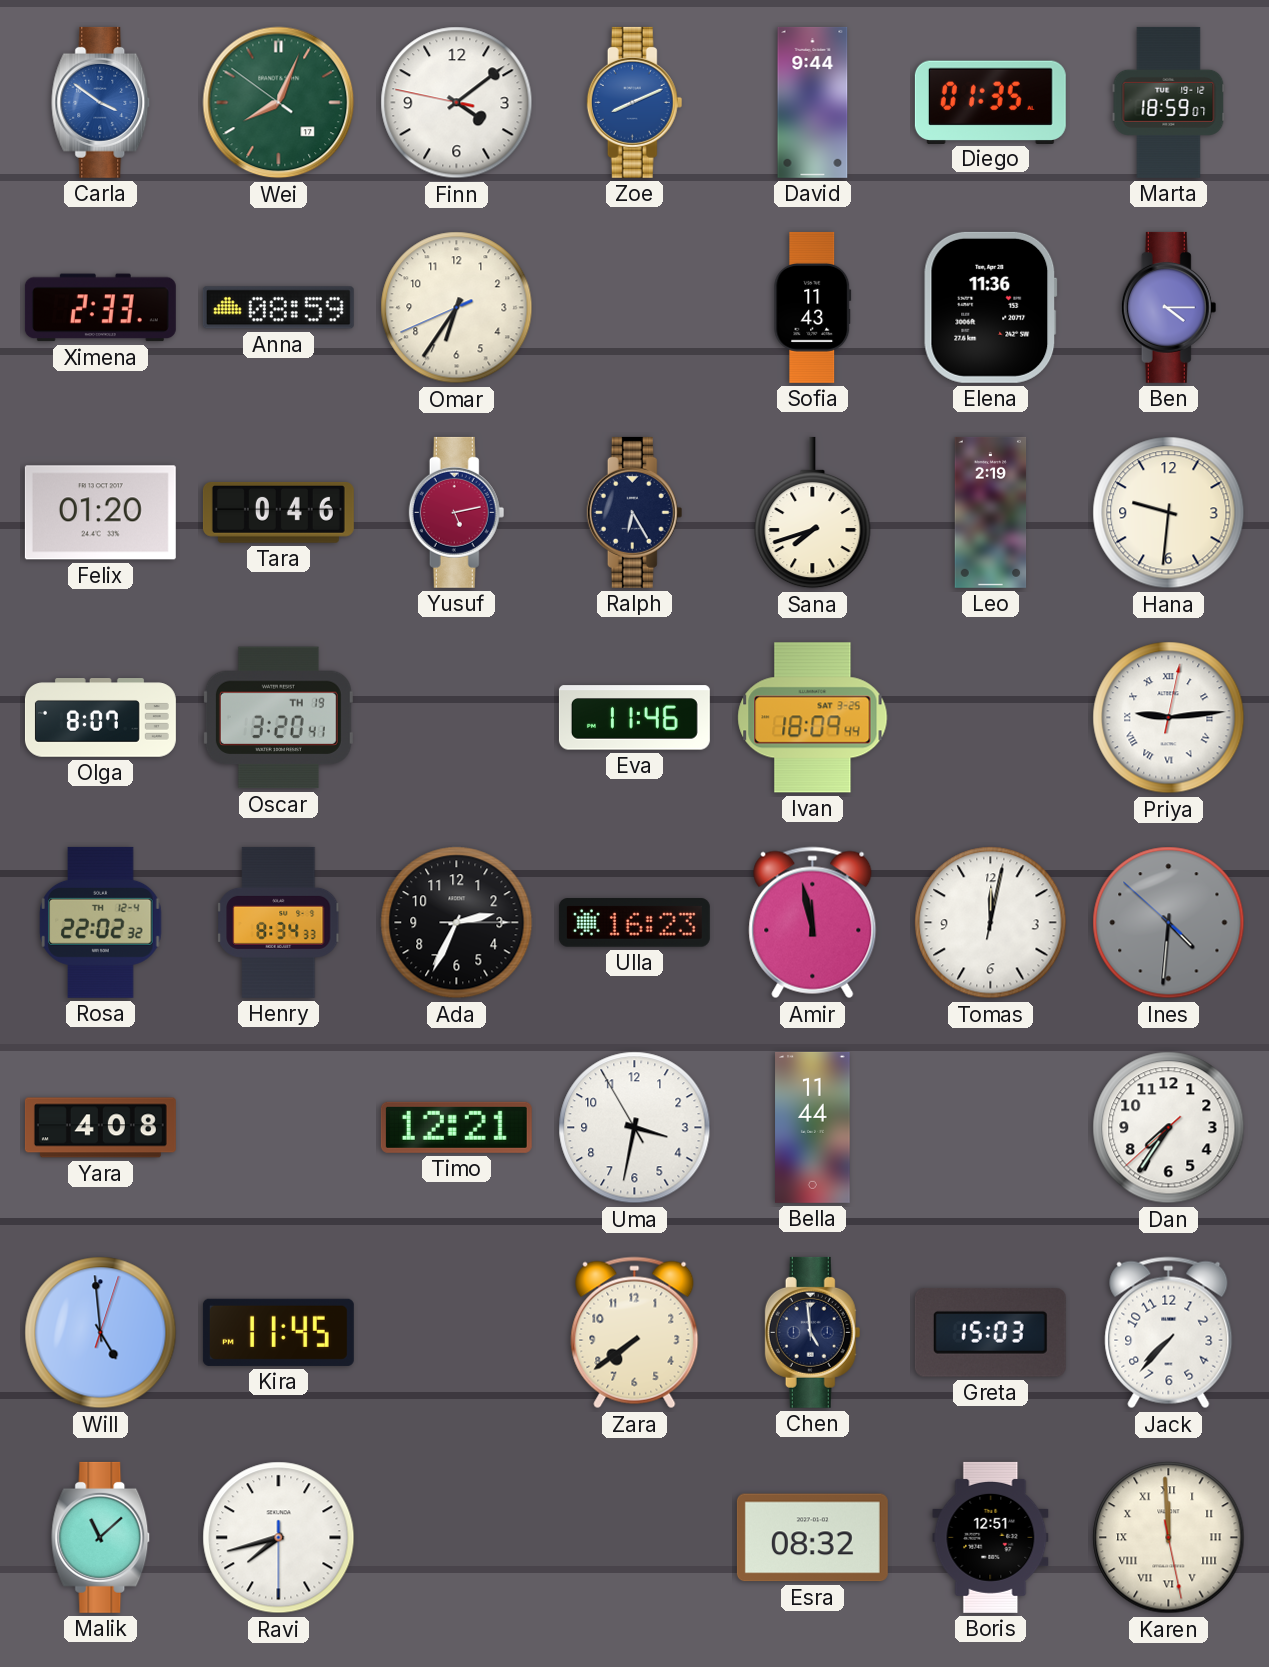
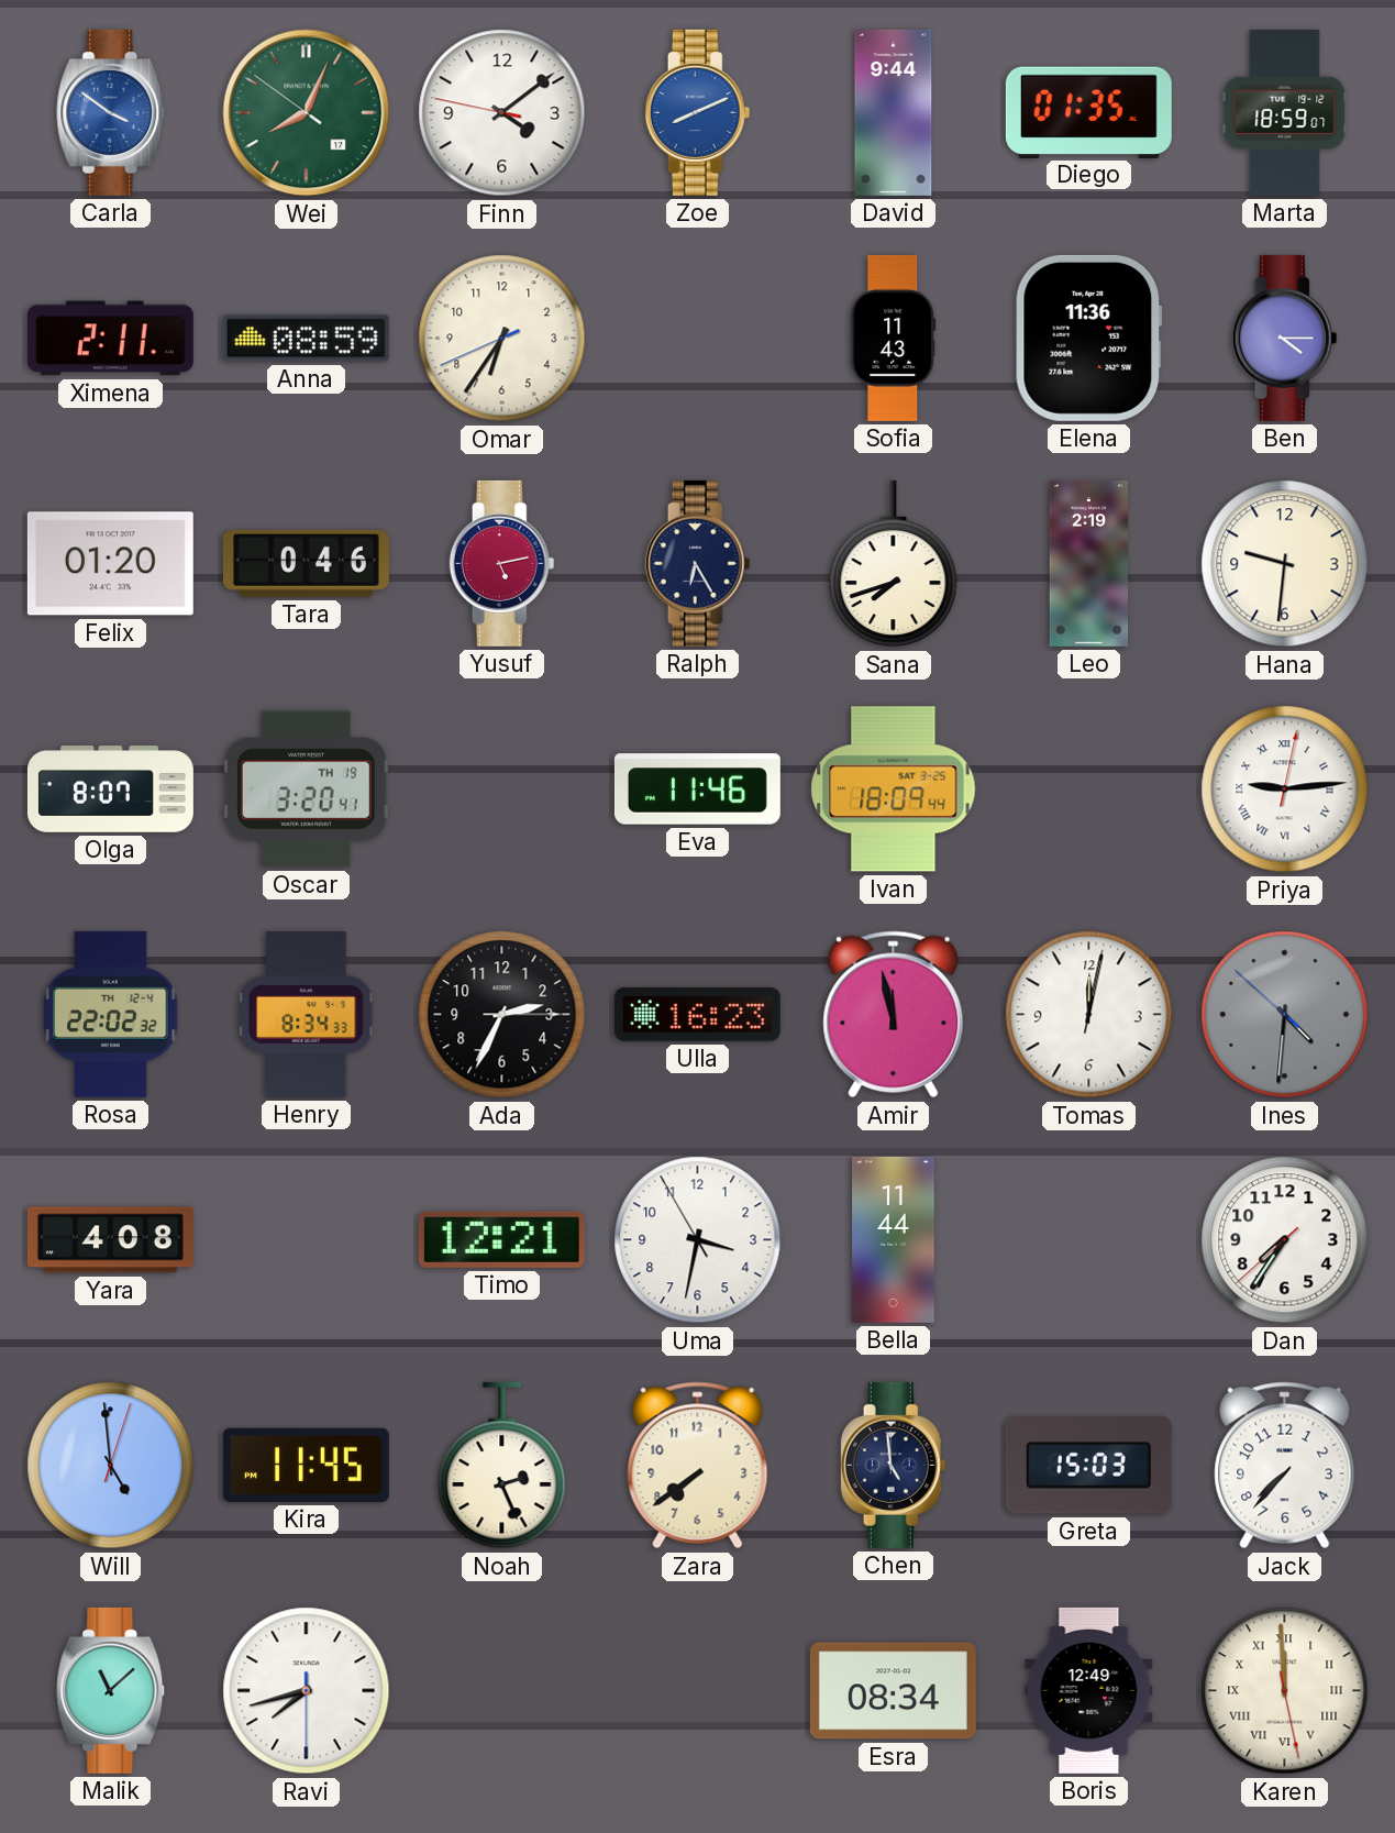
Ximena: 2:33 -> 2:11 (110, 339)
Noah: none -> 2:26 (502, 1466)
Esra: 08:32 -> 08:34 (893, 1691)
Boris: 12:51 -> 12:49 (1089, 1690)
